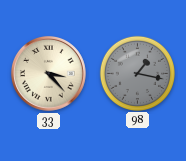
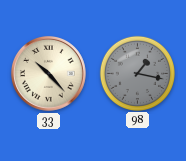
33: 3:23 -> 10:23 (49, 74)
